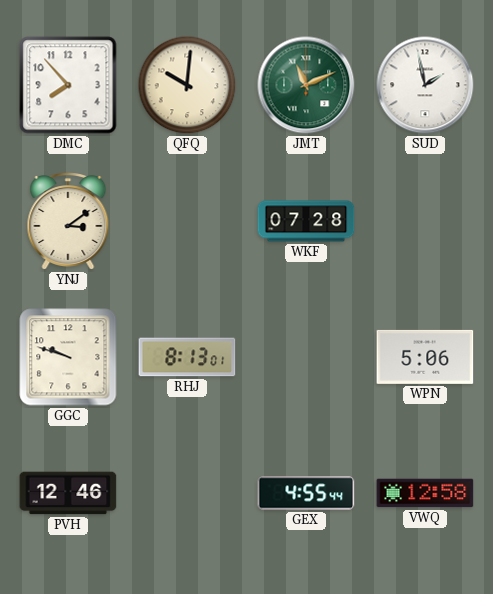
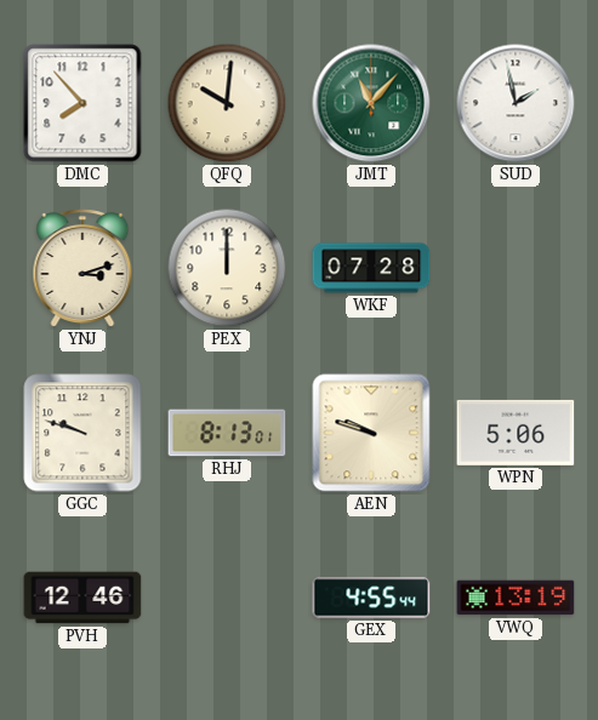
JMT: 11:11 -> 11:07 (371, 103)
YNJ: 3:09 -> 3:12 (82, 269)
PEX: none -> 12:00 (227, 268)
AEN: none -> 9:48 (371, 433)
VWQ: 12:58 -> 13:19 (516, 598)
